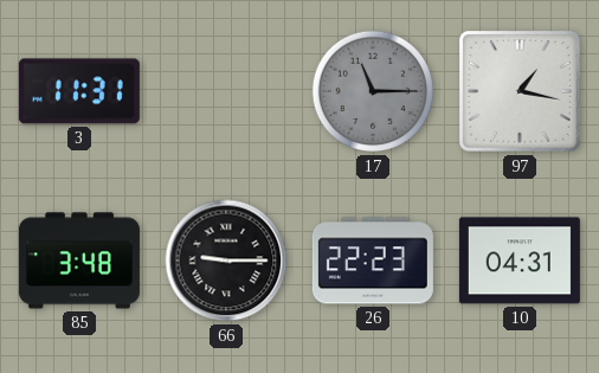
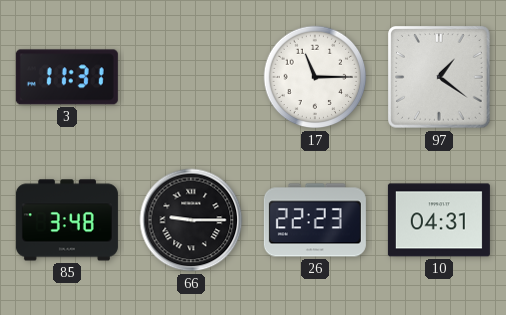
17 dial: grey -> white (315, 77)
97: 1:17 -> 1:21 (440, 78)
